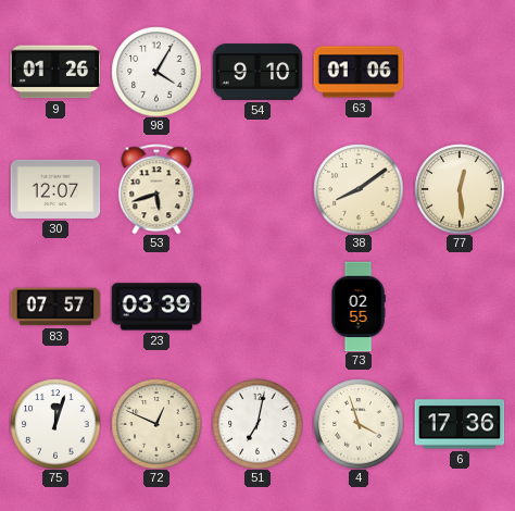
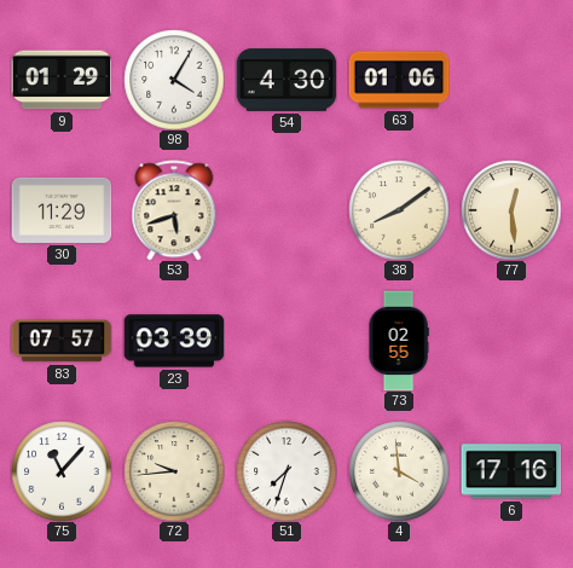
9: 01:26 -> 01:29 (62, 80)
54: 9:10 -> 4:30 (286, 80)
30: 12:07 -> 11:29 (62, 210)
75: 12:03 -> 11:07 (62, 471)
72: 12:49 -> 9:44 (174, 471)
51: 7:02 -> 7:33 (286, 471)
4: 3:57 -> 3:59 (399, 471)
6: 17:36 -> 17:16 (511, 471)
